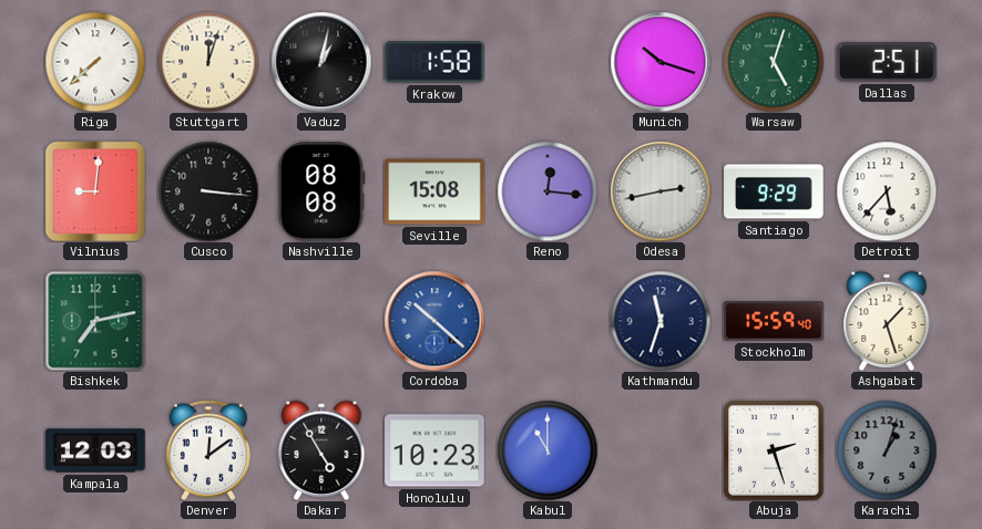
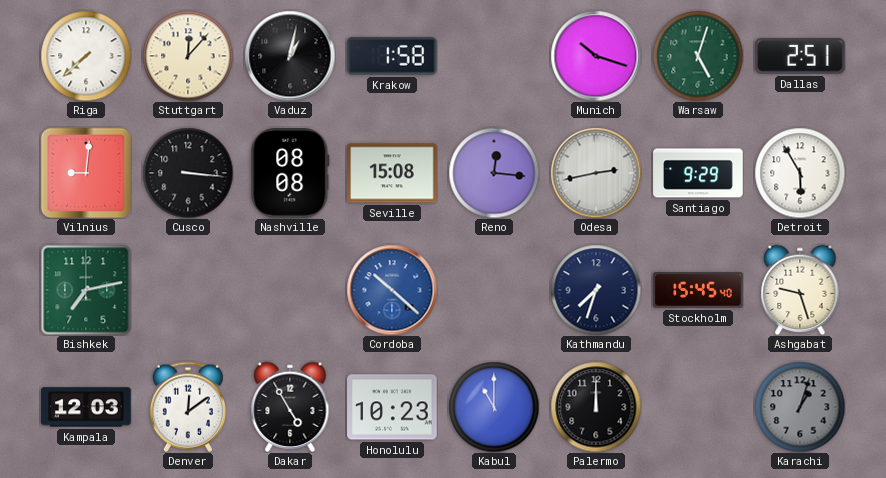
Stuttgart: 12:03 -> 12:07 (188, 56)
Detroit: 5:37 -> 5:55 (800, 173)
Kathmandu: 11:33 -> 7:33 (596, 290)
Stockholm: 15:59 -> 15:45 (698, 290)
Ashgabat: 1:27 -> 9:27 (800, 290)
Palermo: none -> 12:00 (596, 407)
Abuja: 2:27 -> none (774, 450)
